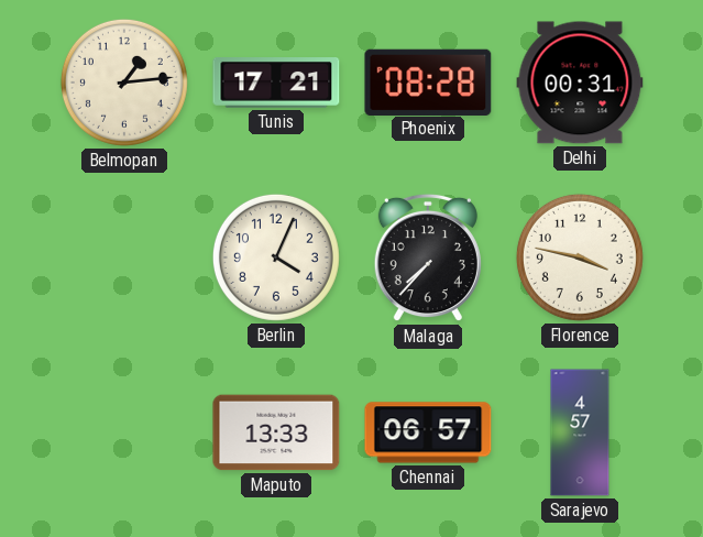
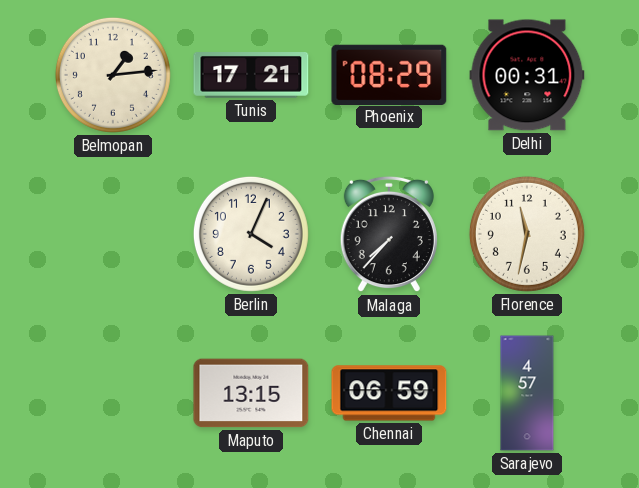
Phoenix: 08:28 -> 08:29 (389, 74)
Florence: 3:47 -> 11:32 (527, 234)
Maputo: 13:33 -> 13:15 (251, 393)
Chennai: 06:57 -> 06:59 (389, 393)
